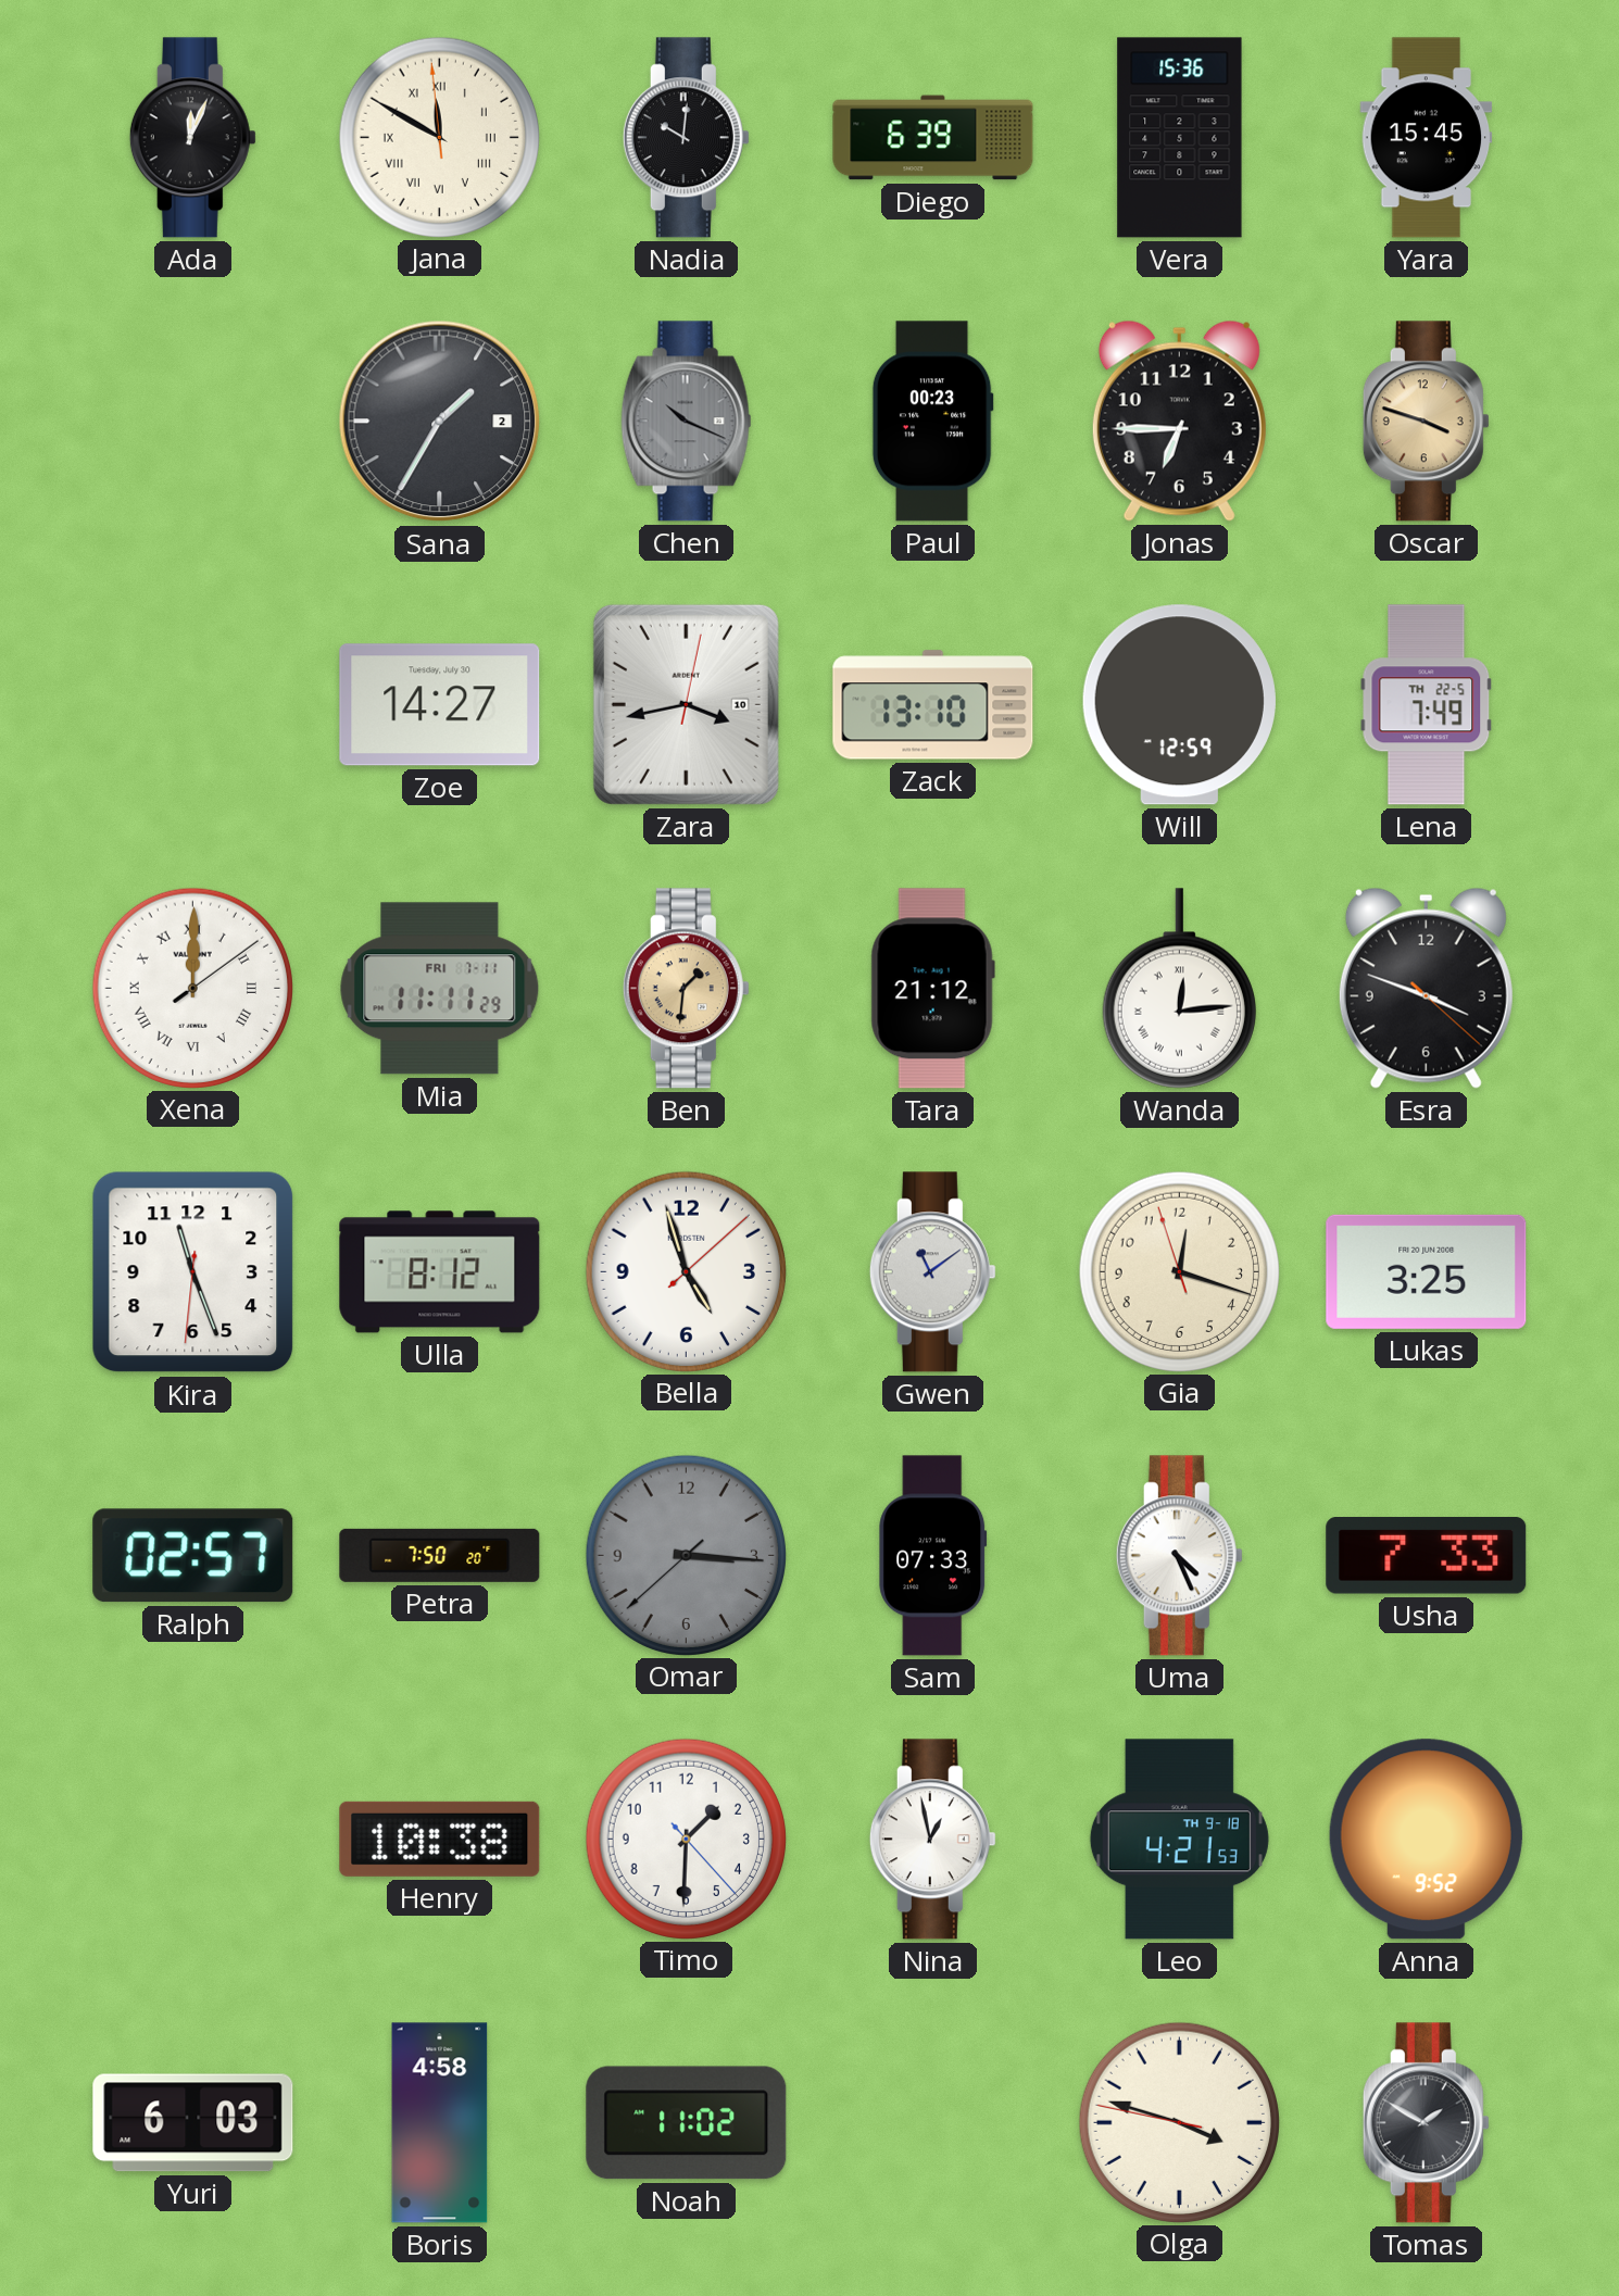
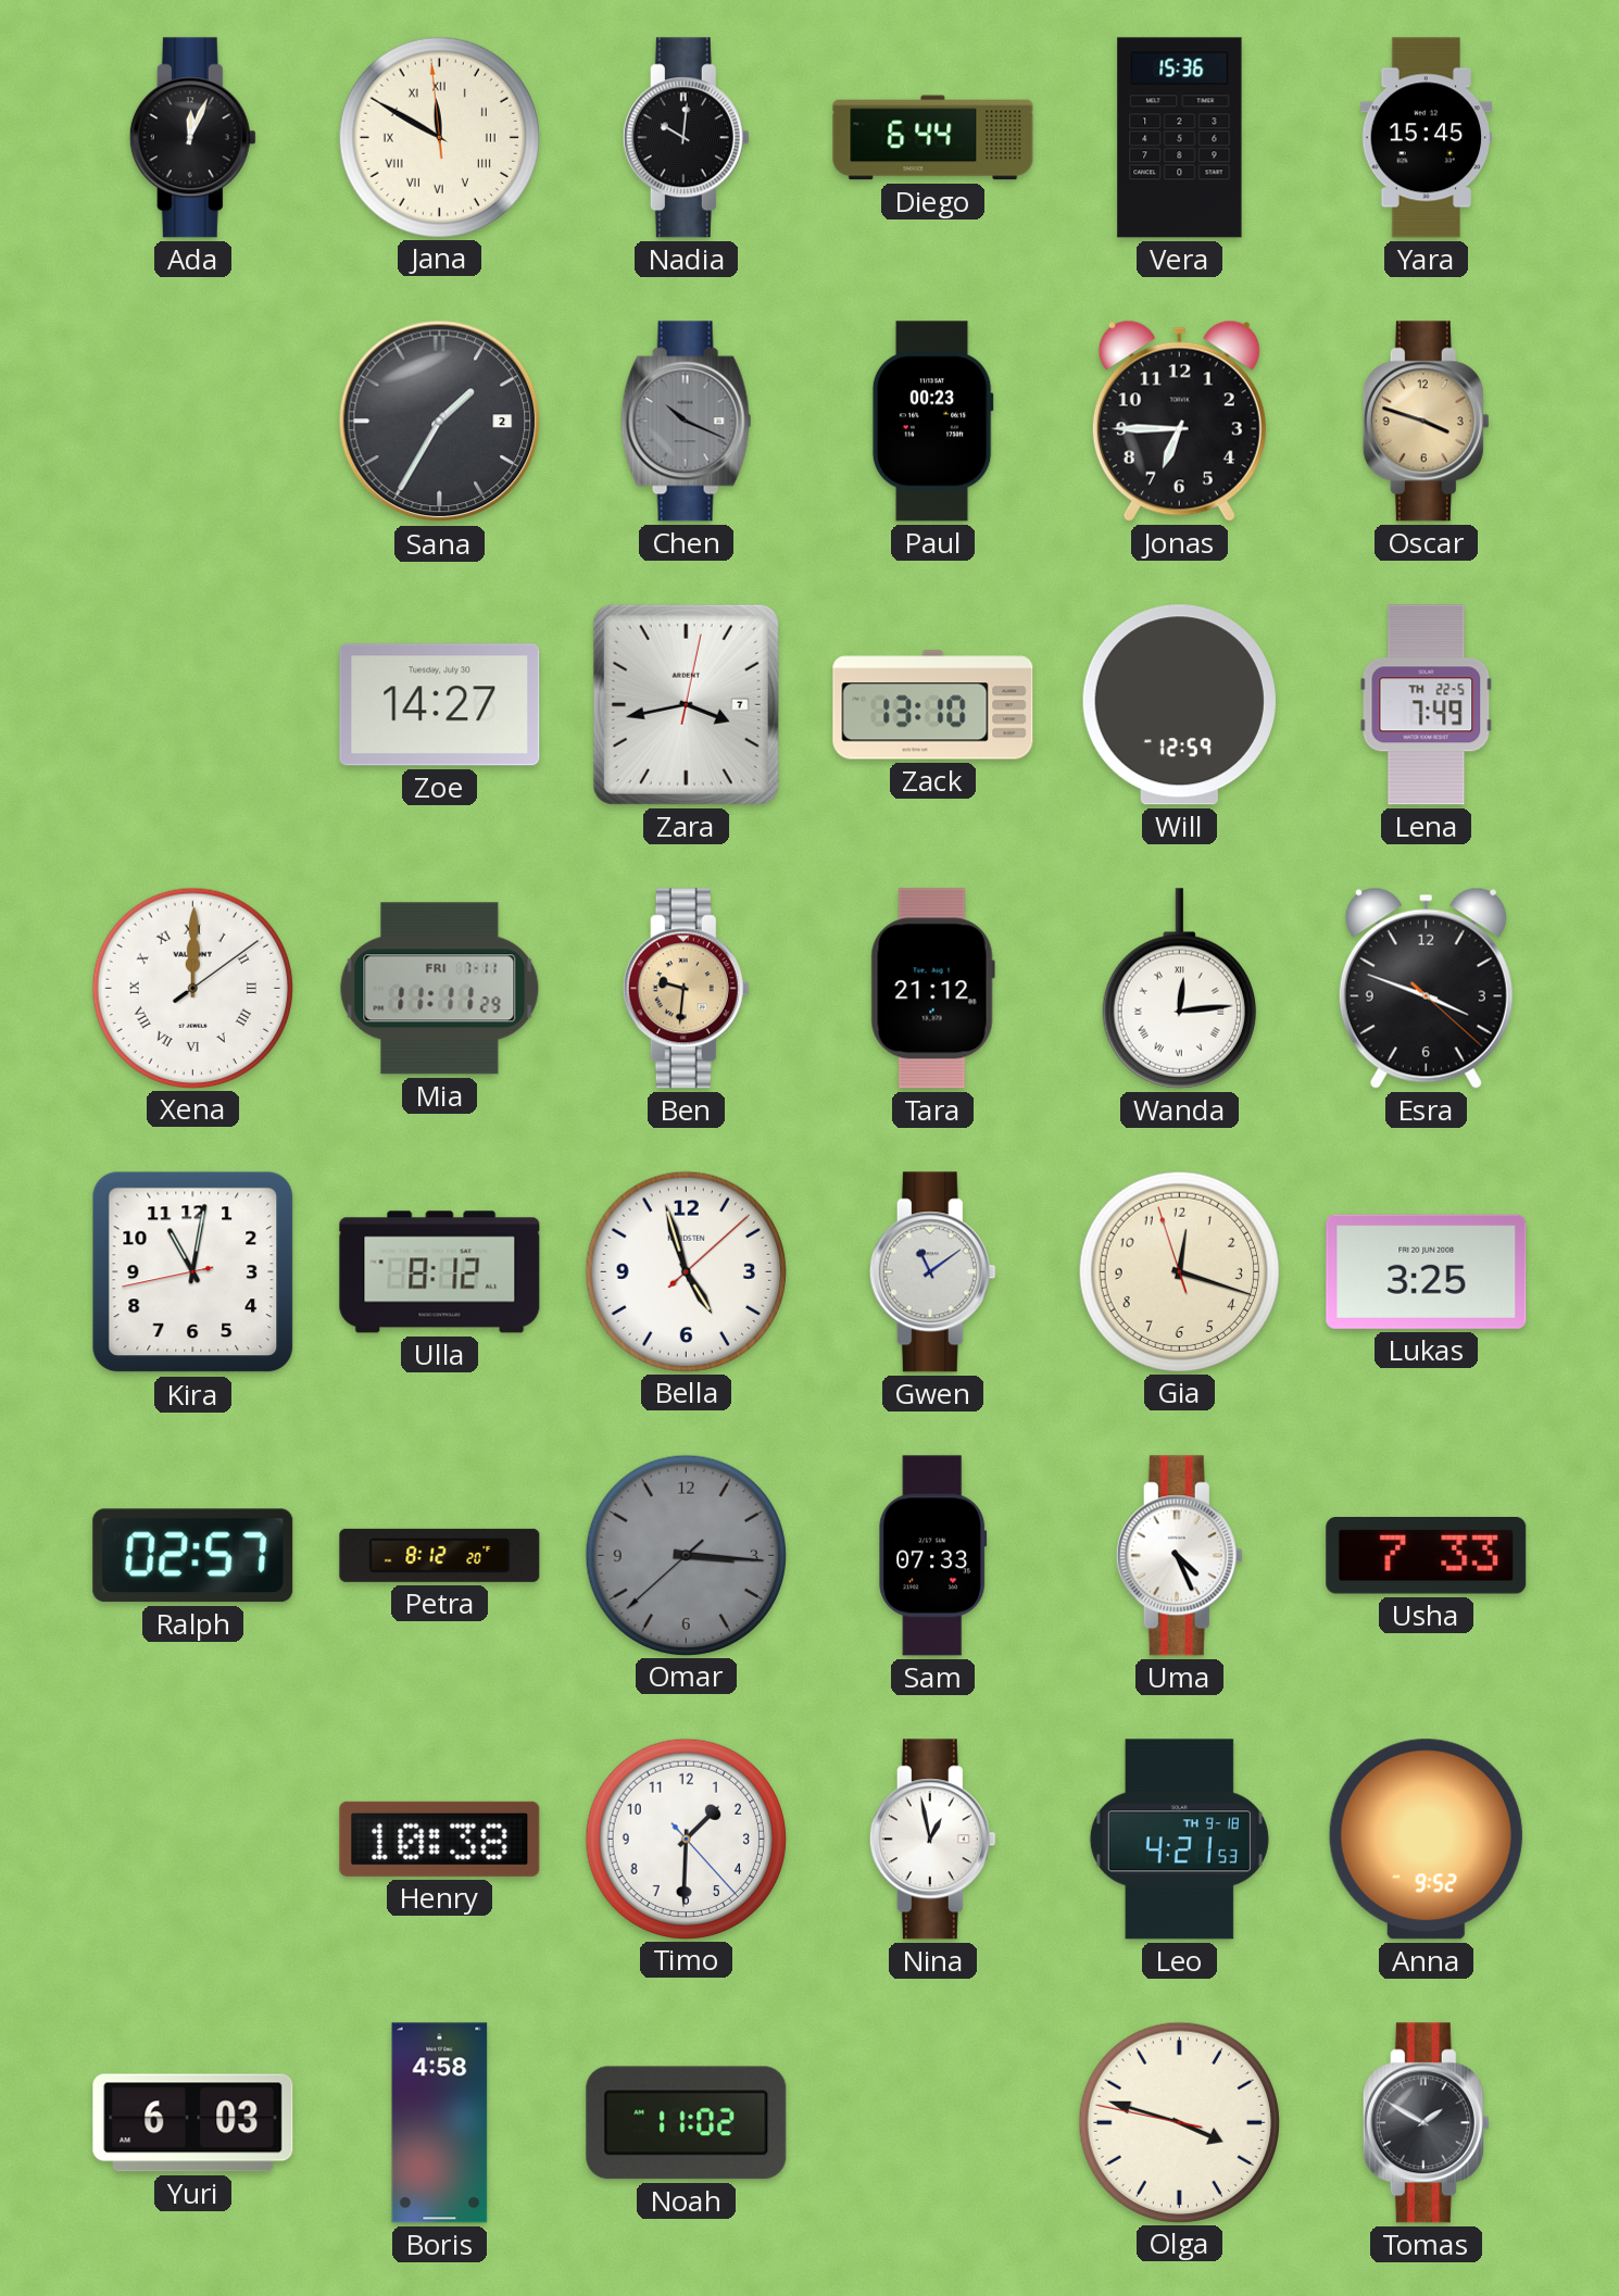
Diego: 6:39 -> 6:44 (933, 138)
Zara date: 10 -> 7 (686, 704)
Ben: 1:31 -> 9:31 (686, 989)
Kira: 11:26 -> 11:01 (193, 1272)
Petra: 7:50 -> 8:12 (440, 1555)
